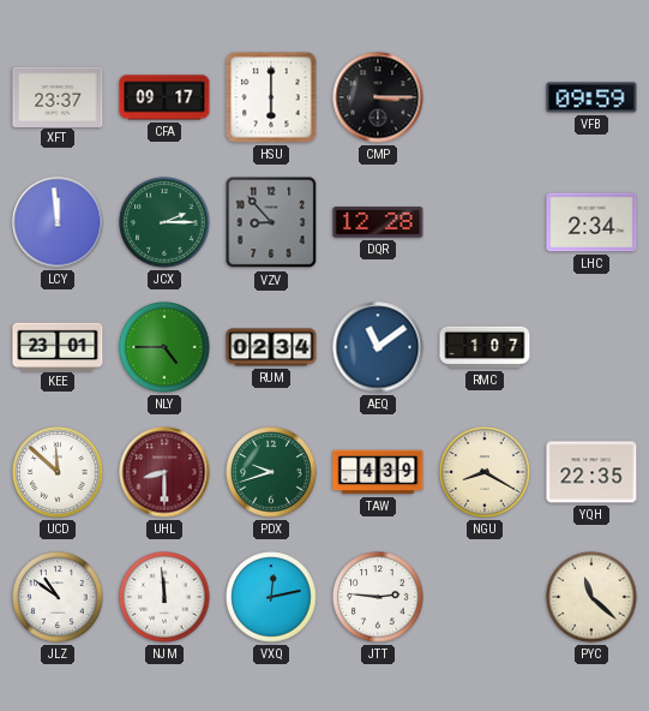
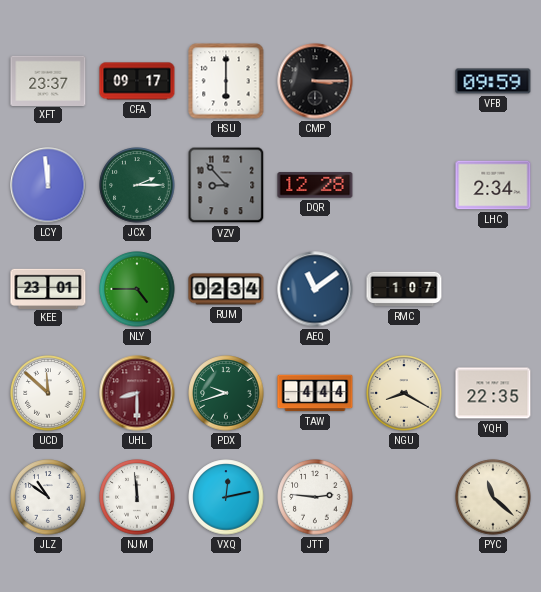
TAW: 4:39 -> 4:44 (315, 393)
